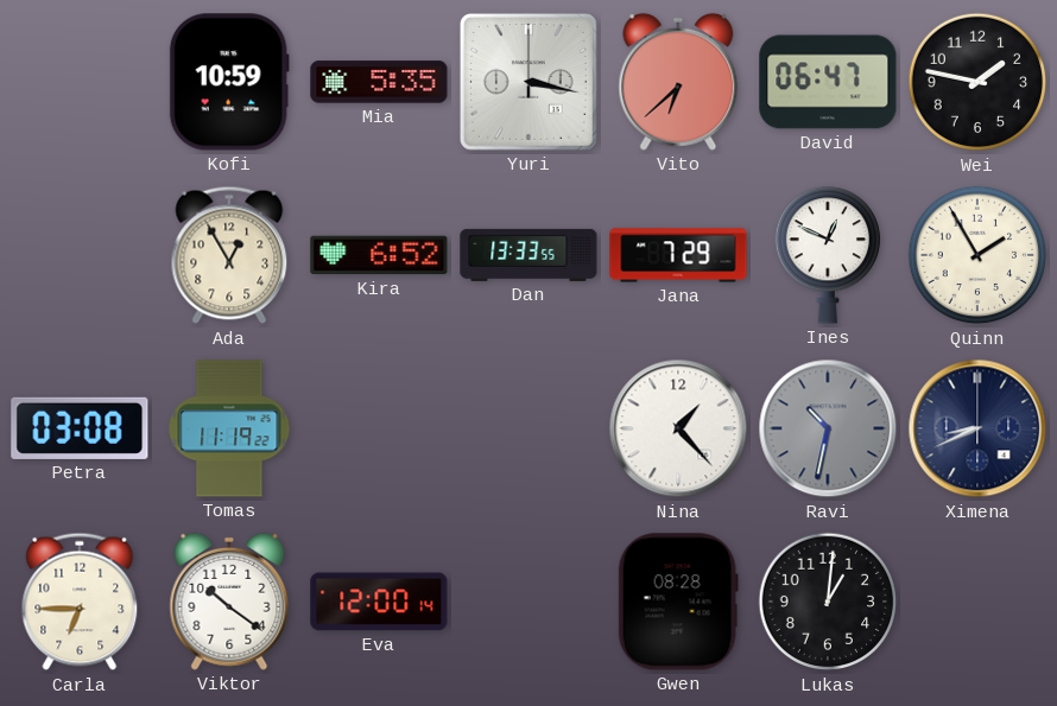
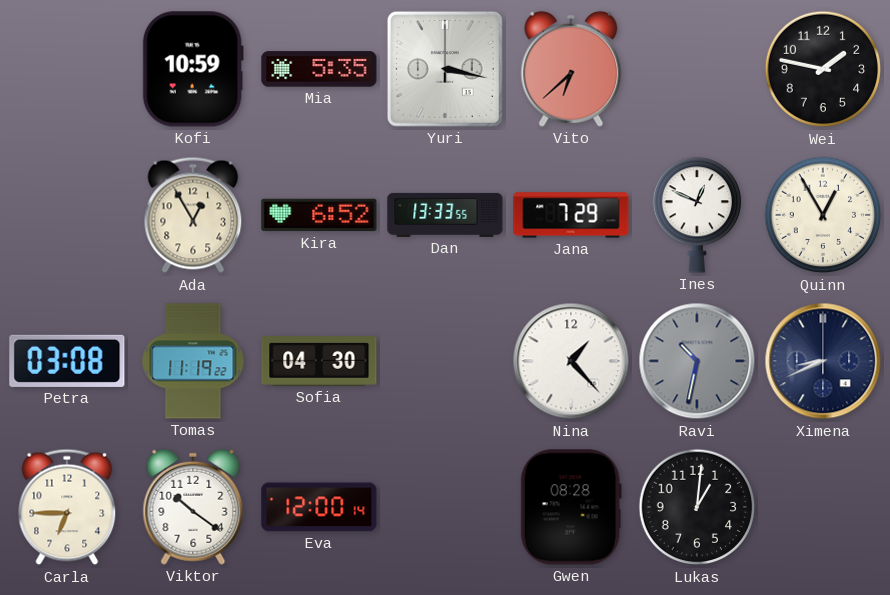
David: 06:47 -> none (828, 82)
Quinn: 1:55 -> 12:55 (823, 215)
Sofia: none -> 04:30 (319, 362)
